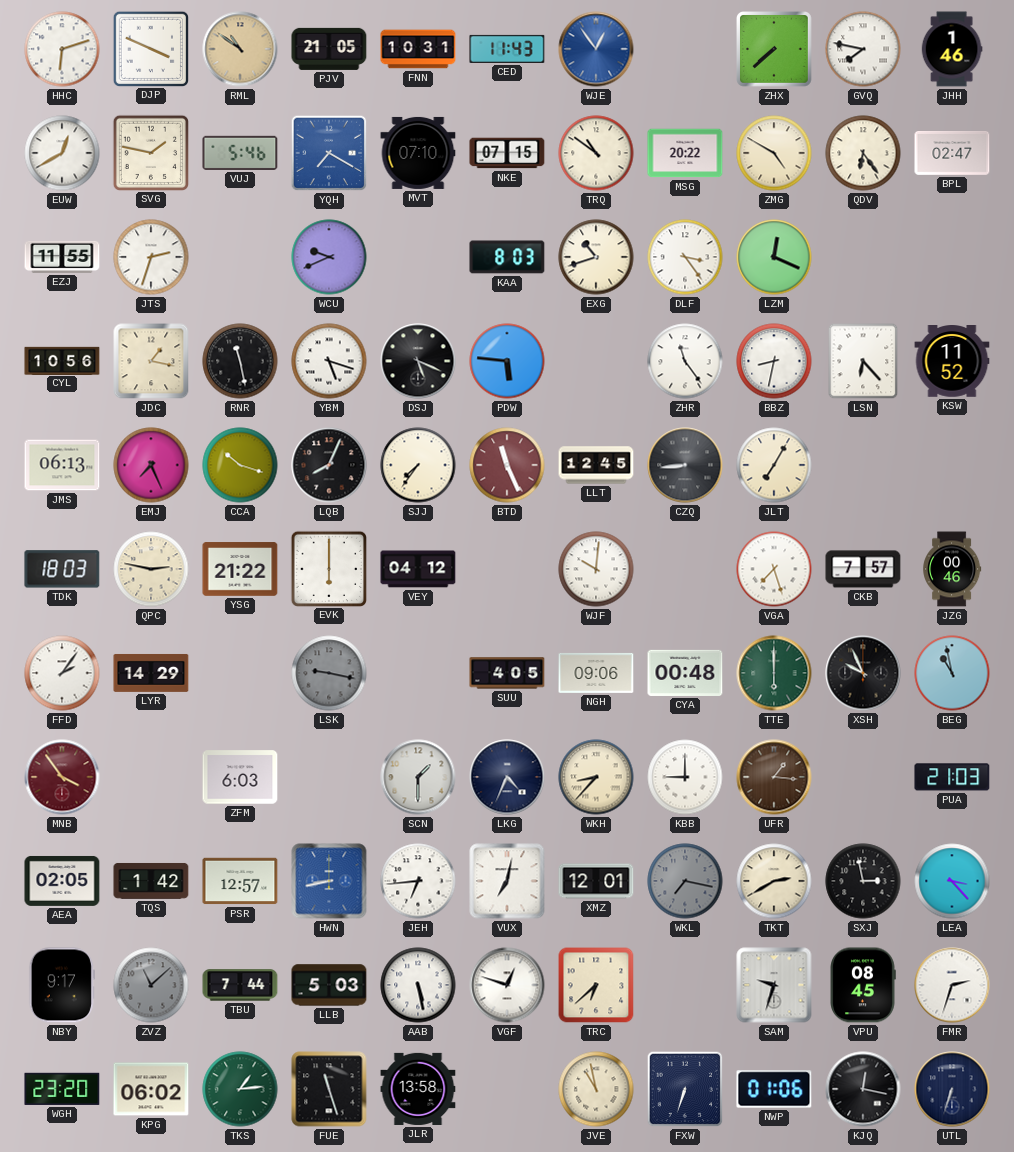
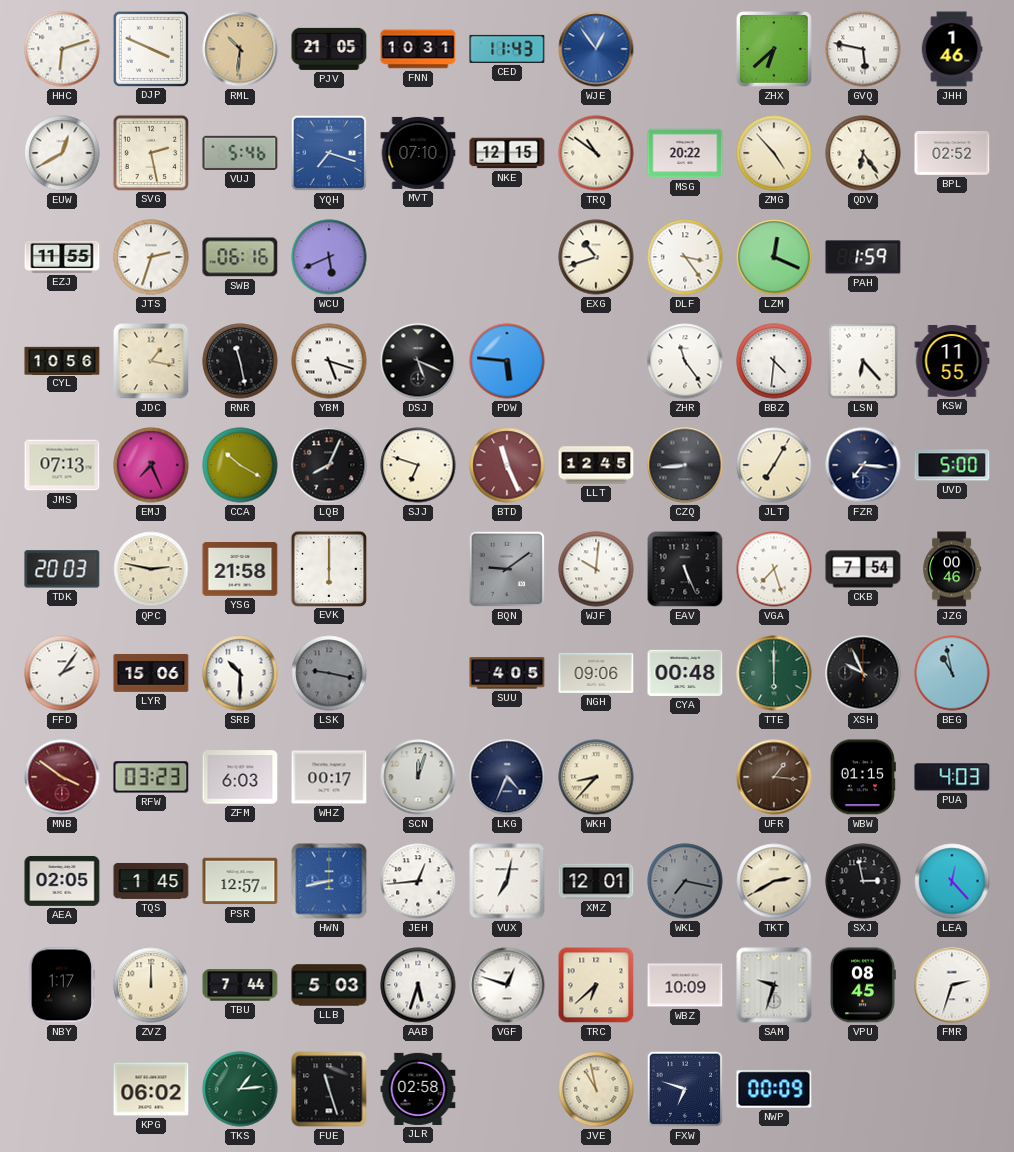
RML: 10:51 -> 10:31 (240, 49)
ZHX: 7:38 -> 6:38 (775, 50)
GVQ: 7:47 -> 5:47 (863, 49)
SVG: 1:47 -> 2:28 (150, 152)
YQH: 7:20 -> 7:18 (329, 153)
NKE: 07:15 -> 12:15 (507, 153)
ZMG: 4:50 -> 4:53 (774, 153)
BPL: 02:47 -> 02:52 (952, 154)
SWB: none -> 06:16 (240, 257)
WCU: 9:41 -> 5:41 (329, 257)
KAA: 8:03 -> none (507, 257)
PAH: none -> 1:59 (863, 257)
BBZ: 8:32 -> 4:31 (774, 361)
KSW: 11:52 -> 11:55 (952, 361)
JMS: 06:13 -> 07:13 (62, 465)
CCA: 10:18 -> 10:20 (240, 465)
SJJ: 7:36 -> 6:48 (418, 465)
FZR: none -> 7:16 (863, 465)
UVD: none -> 5:00 (952, 465)
TDK: 18:03 -> 20:03 (62, 569)
YSG: 21:22 -> 21:58 (240, 569)
VEY: 04:12 -> none (418, 569)
BQN: none -> 9:09 (507, 569)
EAV: none -> 5:26 (685, 569)
CKB: 7:57 -> 7:54 (863, 569)
LYR: 14:29 -> 15:06 (151, 673)
SRB: none -> 10:30 (240, 673)
MNB: 3:54 -> 3:51 (62, 777)
RFW: none -> 03:23 (151, 777)
WHZ: none -> 00:17 (329, 777)
SCN: 1:30 -> 12:03 (418, 777)
KBB: 9:00 -> none (685, 777)
WBW: none -> 01:15 (863, 777)
PUA: 21:03 -> 4:03 (952, 777)
TQS: 1:42 -> 1:45 (151, 881)
JEH: 6:44 -> 12:44 (418, 881)
LEA: 3:23 -> 12:23 (952, 881)
NBY: 9:17 -> 1:17 (62, 985)
ZVZ: 11:08 -> 12:00 (151, 985)
ZVZ dial: grey -> cream (151, 985)
AAB: 5:28 -> 5:33 (418, 985)
WBZ: none -> 10:09 (685, 985)
WGH: 23:20 -> none (62, 1089)
JLR: 13:58 -> 02:58 (418, 1089)
FXW: 6:33 -> 6:48 (685, 1089)
NWP: 01:06 -> 00:09 (774, 1089)
KJQ: 12:17 -> none (863, 1089)
UTL: 6:33 -> none (952, 1089)
